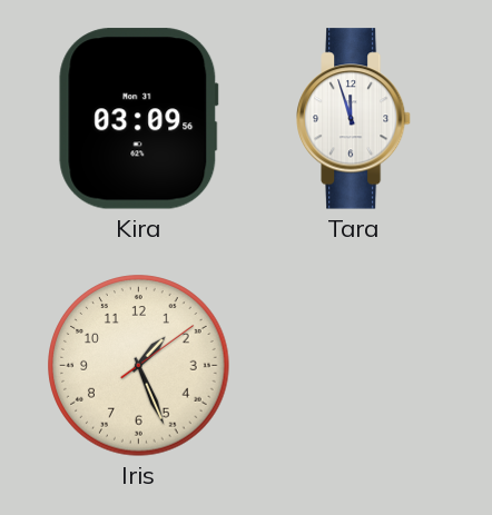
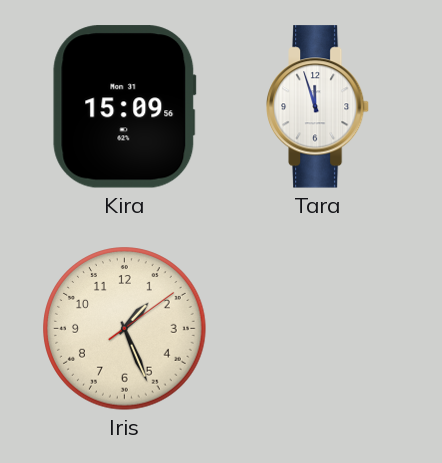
Kira: 03:09 -> 15:09 (125, 107)
